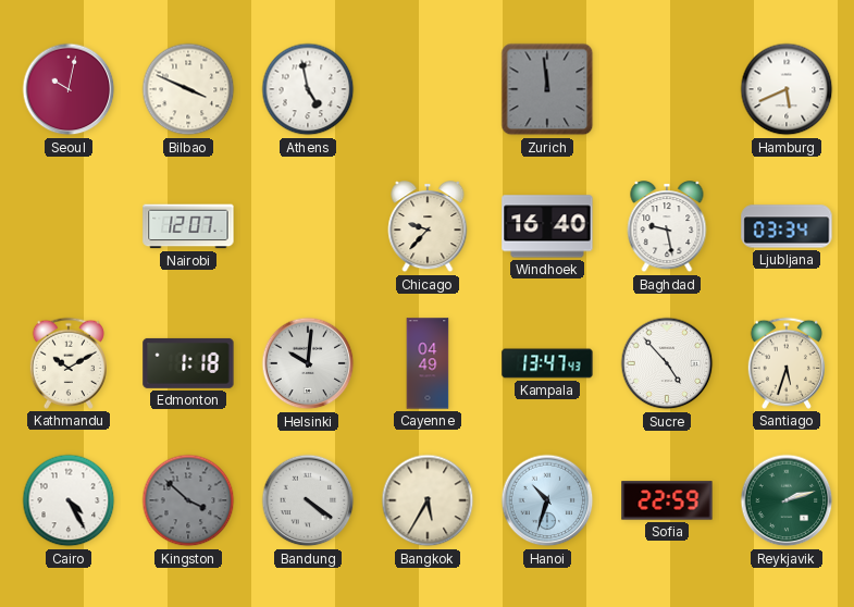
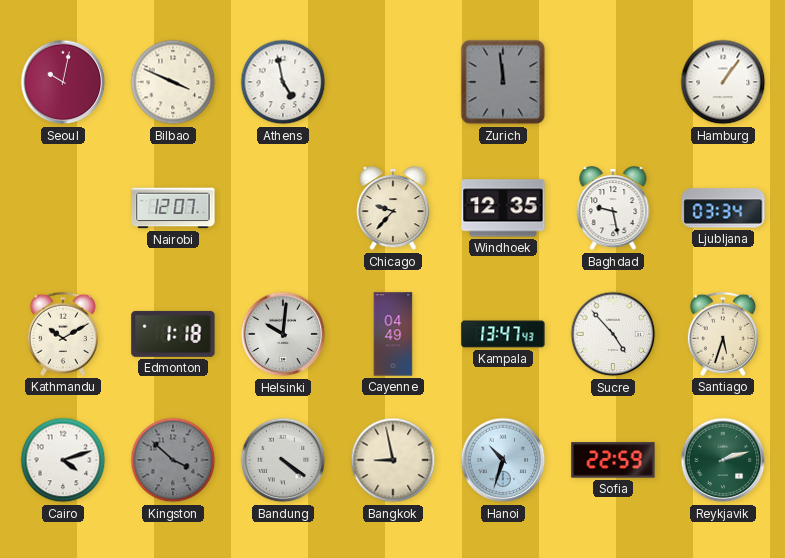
Hamburg: 5:41 -> 1:06 (723, 82)
Windhoek: 16:40 -> 12:35 (503, 208)
Cairo: 4:25 -> 4:12 (63, 460)
Bangkok: 5:35 -> 8:58 (393, 460)
